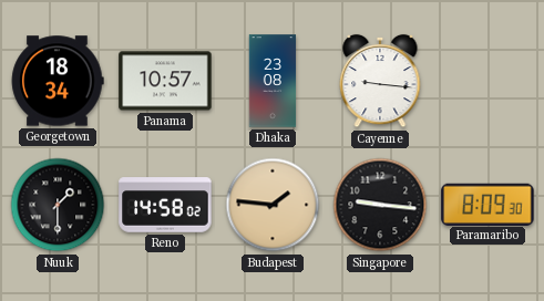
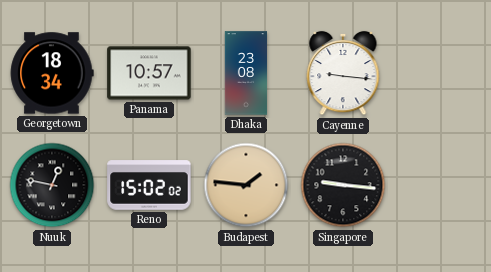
Nuuk: 1:30 -> 12:47 (52, 185)
Reno: 14:58 -> 15:02 (149, 185)
Paramaribo: 8:09 -> none (487, 204)
